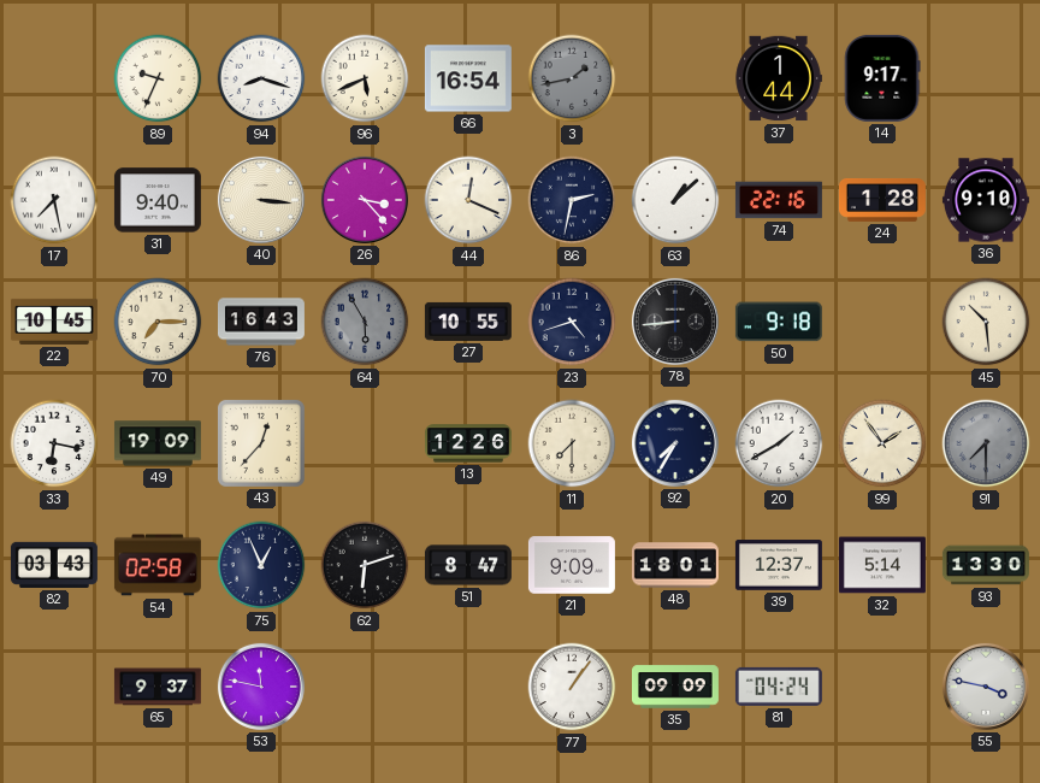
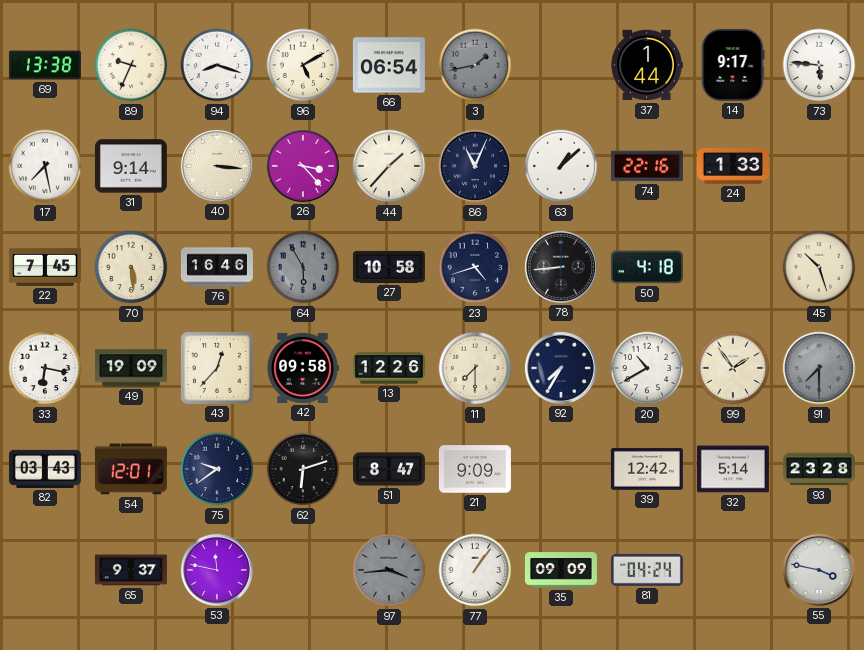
69: none -> 13:38 (45, 65)
96: 5:41 -> 5:10 (303, 65)
66: 16:54 -> 06:54 (389, 65)
73: none -> 5:46 (819, 65)
31: 9:40 -> 9:14 (131, 166)
44: 12:19 -> 1:37 (389, 166)
86: 2:32 -> 11:04 (475, 166)
24: 1:28 -> 1:33 (733, 166)
36: 9:10 -> none (986, 200)
22: 10:45 -> 7:45 (45, 267)
70: 7:15 -> 5:29 (131, 267)
76: 16:43 -> 16:46 (217, 267)
27: 10:55 -> 10:58 (389, 267)
50: 9:18 -> 4:18 (647, 267)
45: 10:29 -> 10:27 (819, 267)
42: none -> 09:58 (303, 368)
20: 1:40 -> 10:40 (647, 368)
54: 02:58 -> 12:01 (131, 469)
75: 12:56 -> 9:39 (217, 469)
48: 18:01 -> none (675, 565)
39: 12:37 -> 12:42 (647, 469)
93: 13:30 -> 23:28 (819, 469)
97: none -> 3:44 (389, 570)
